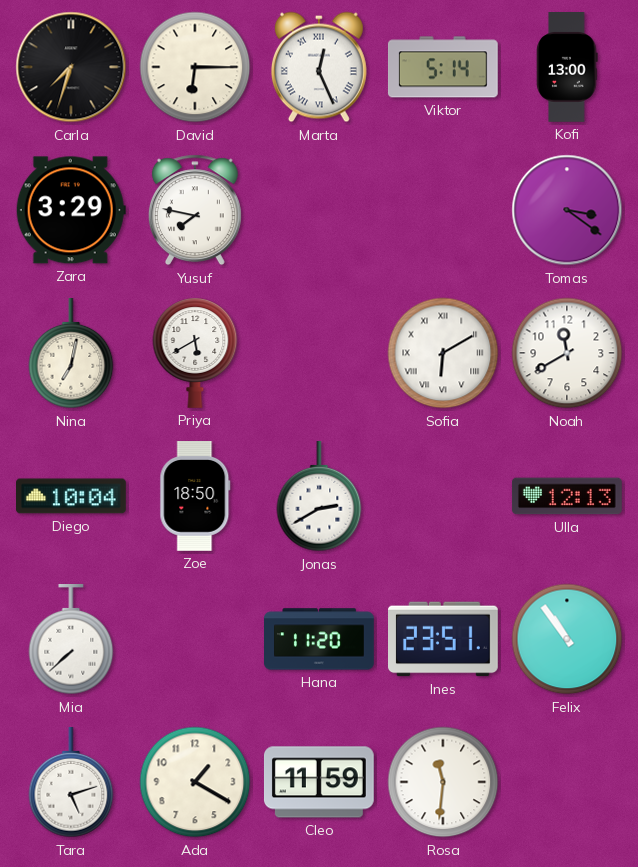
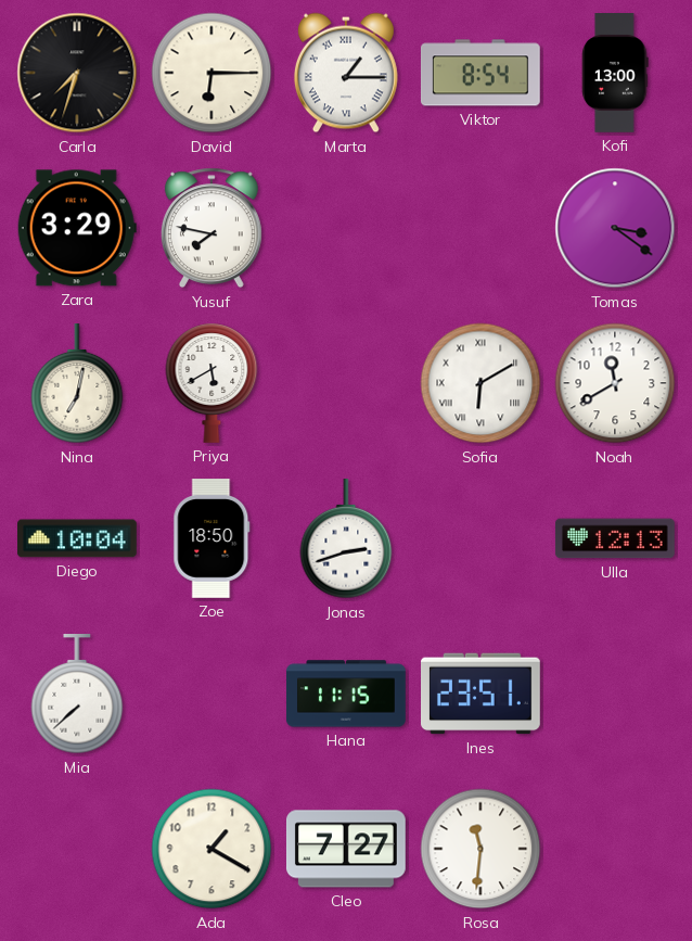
Marta: 12:26 -> 1:15 (346, 73)
Viktor: 5:14 -> 8:54 (480, 73)
Jonas: 2:40 -> 2:42 (346, 539)
Hana: 11:20 -> 11:15 (347, 694)
Felix: 10:54 -> none (567, 639)
Tara: 5:12 -> none (71, 783)
Cleo: 11:59 -> 7:27 (346, 849)
